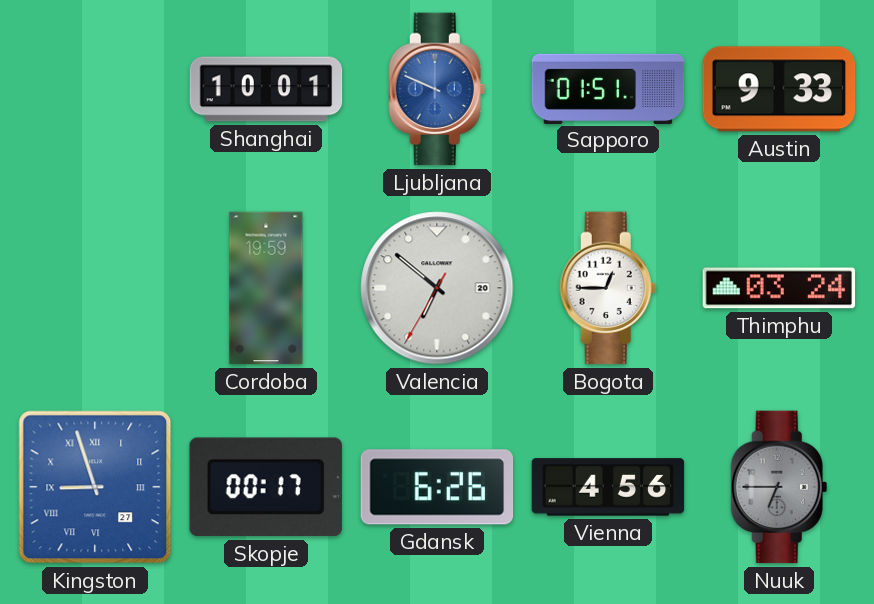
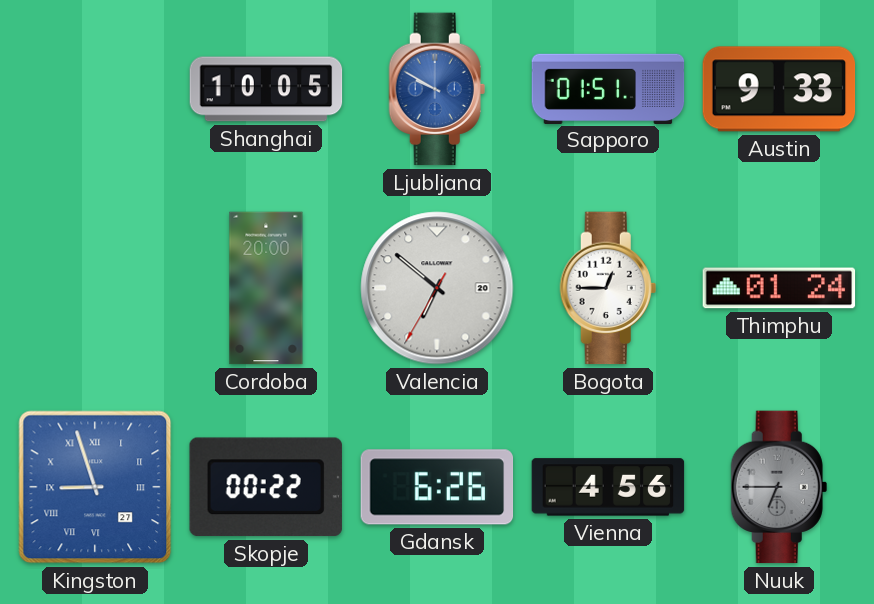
Shanghai: 10:01 -> 10:05 (266, 89)
Ljubljana: 9:49 -> 9:50 (437, 89)
Cordoba: 19:59 -> 20:00 (266, 288)
Thimphu: 03:24 -> 01:24 (779, 288)
Skopje: 00:17 -> 00:22 (266, 487)
